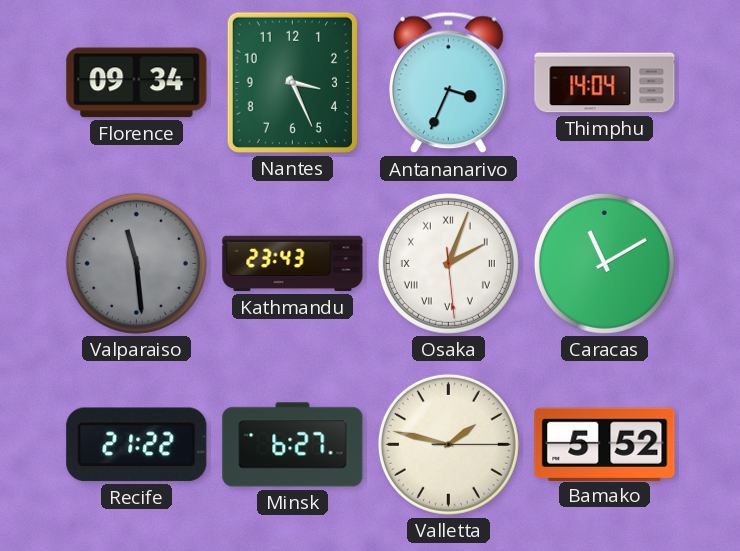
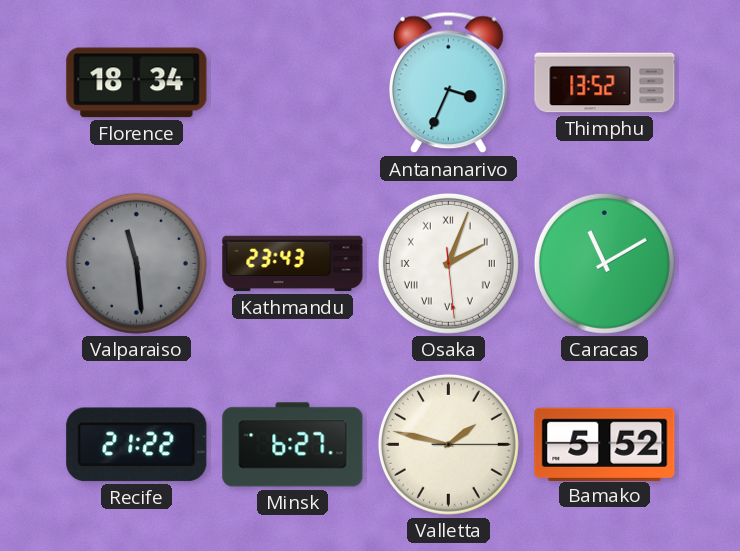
Florence: 09:34 -> 18:34 (137, 83)
Nantes: 3:26 -> none (292, 82)
Thimphu: 14:04 -> 13:52 (605, 83)
